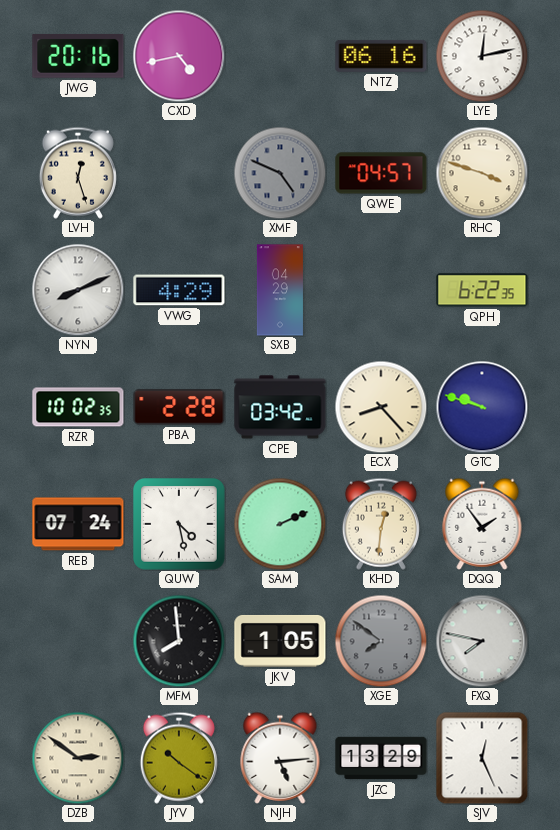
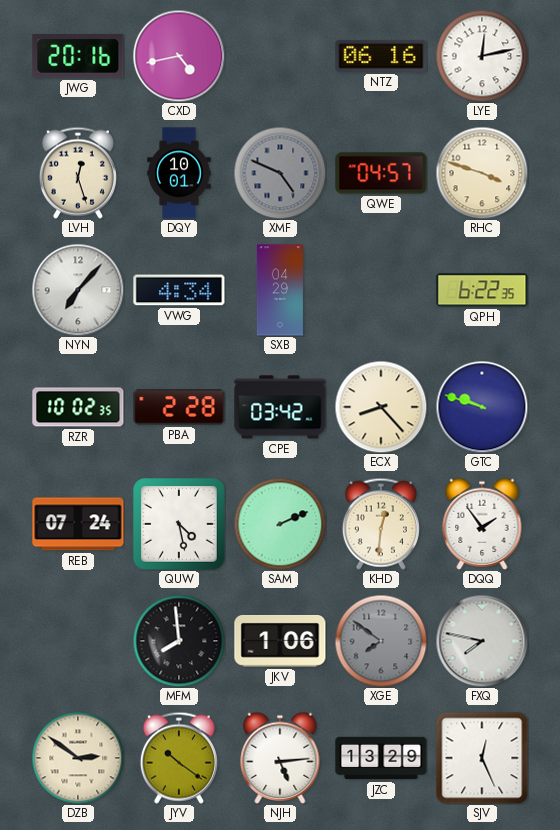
DQY: none -> 10:01 (179, 173)
NYN: 8:11 -> 7:07 (78, 290)
VWG: 4:29 -> 4:34 (179, 290)
JKV: 1:05 -> 1:06 (280, 641)
